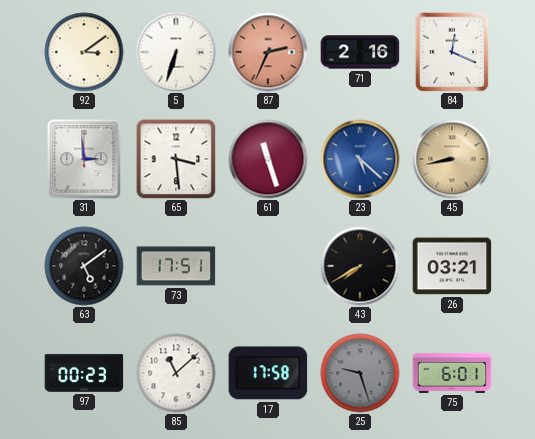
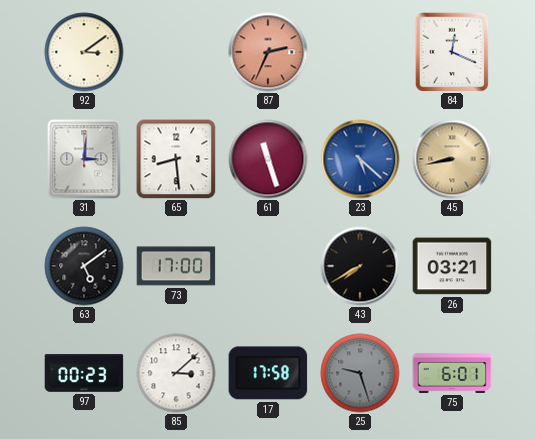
5: 6:33 -> none (176, 52)
71: 2:16 -> none (360, 52)
31: 2:59 -> 3:01 (84, 159)
65: 3:29 -> 8:29 (176, 159)
73: 17:51 -> 17:00 (176, 266)
85: 11:08 -> 3:08 (176, 373)
